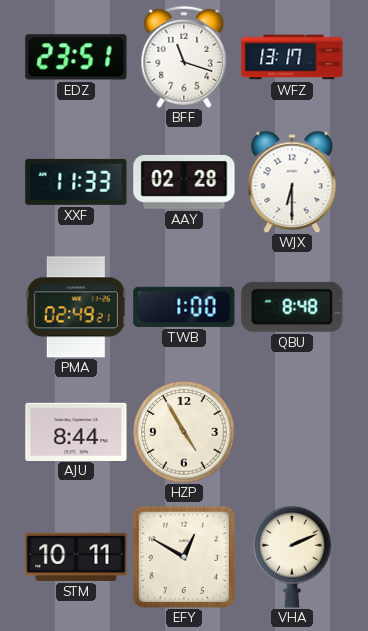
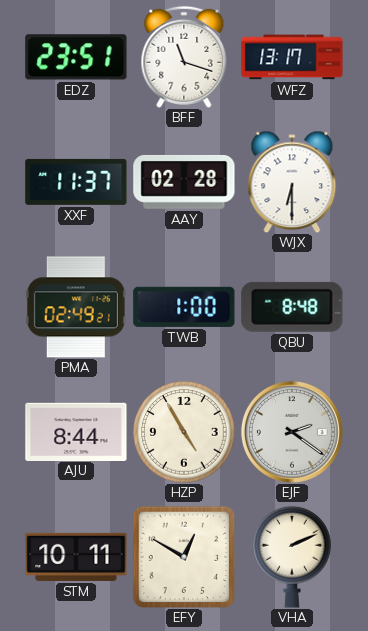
XXF: 11:33 -> 11:37 (76, 182)
EJF: none -> 2:21 (292, 432)
